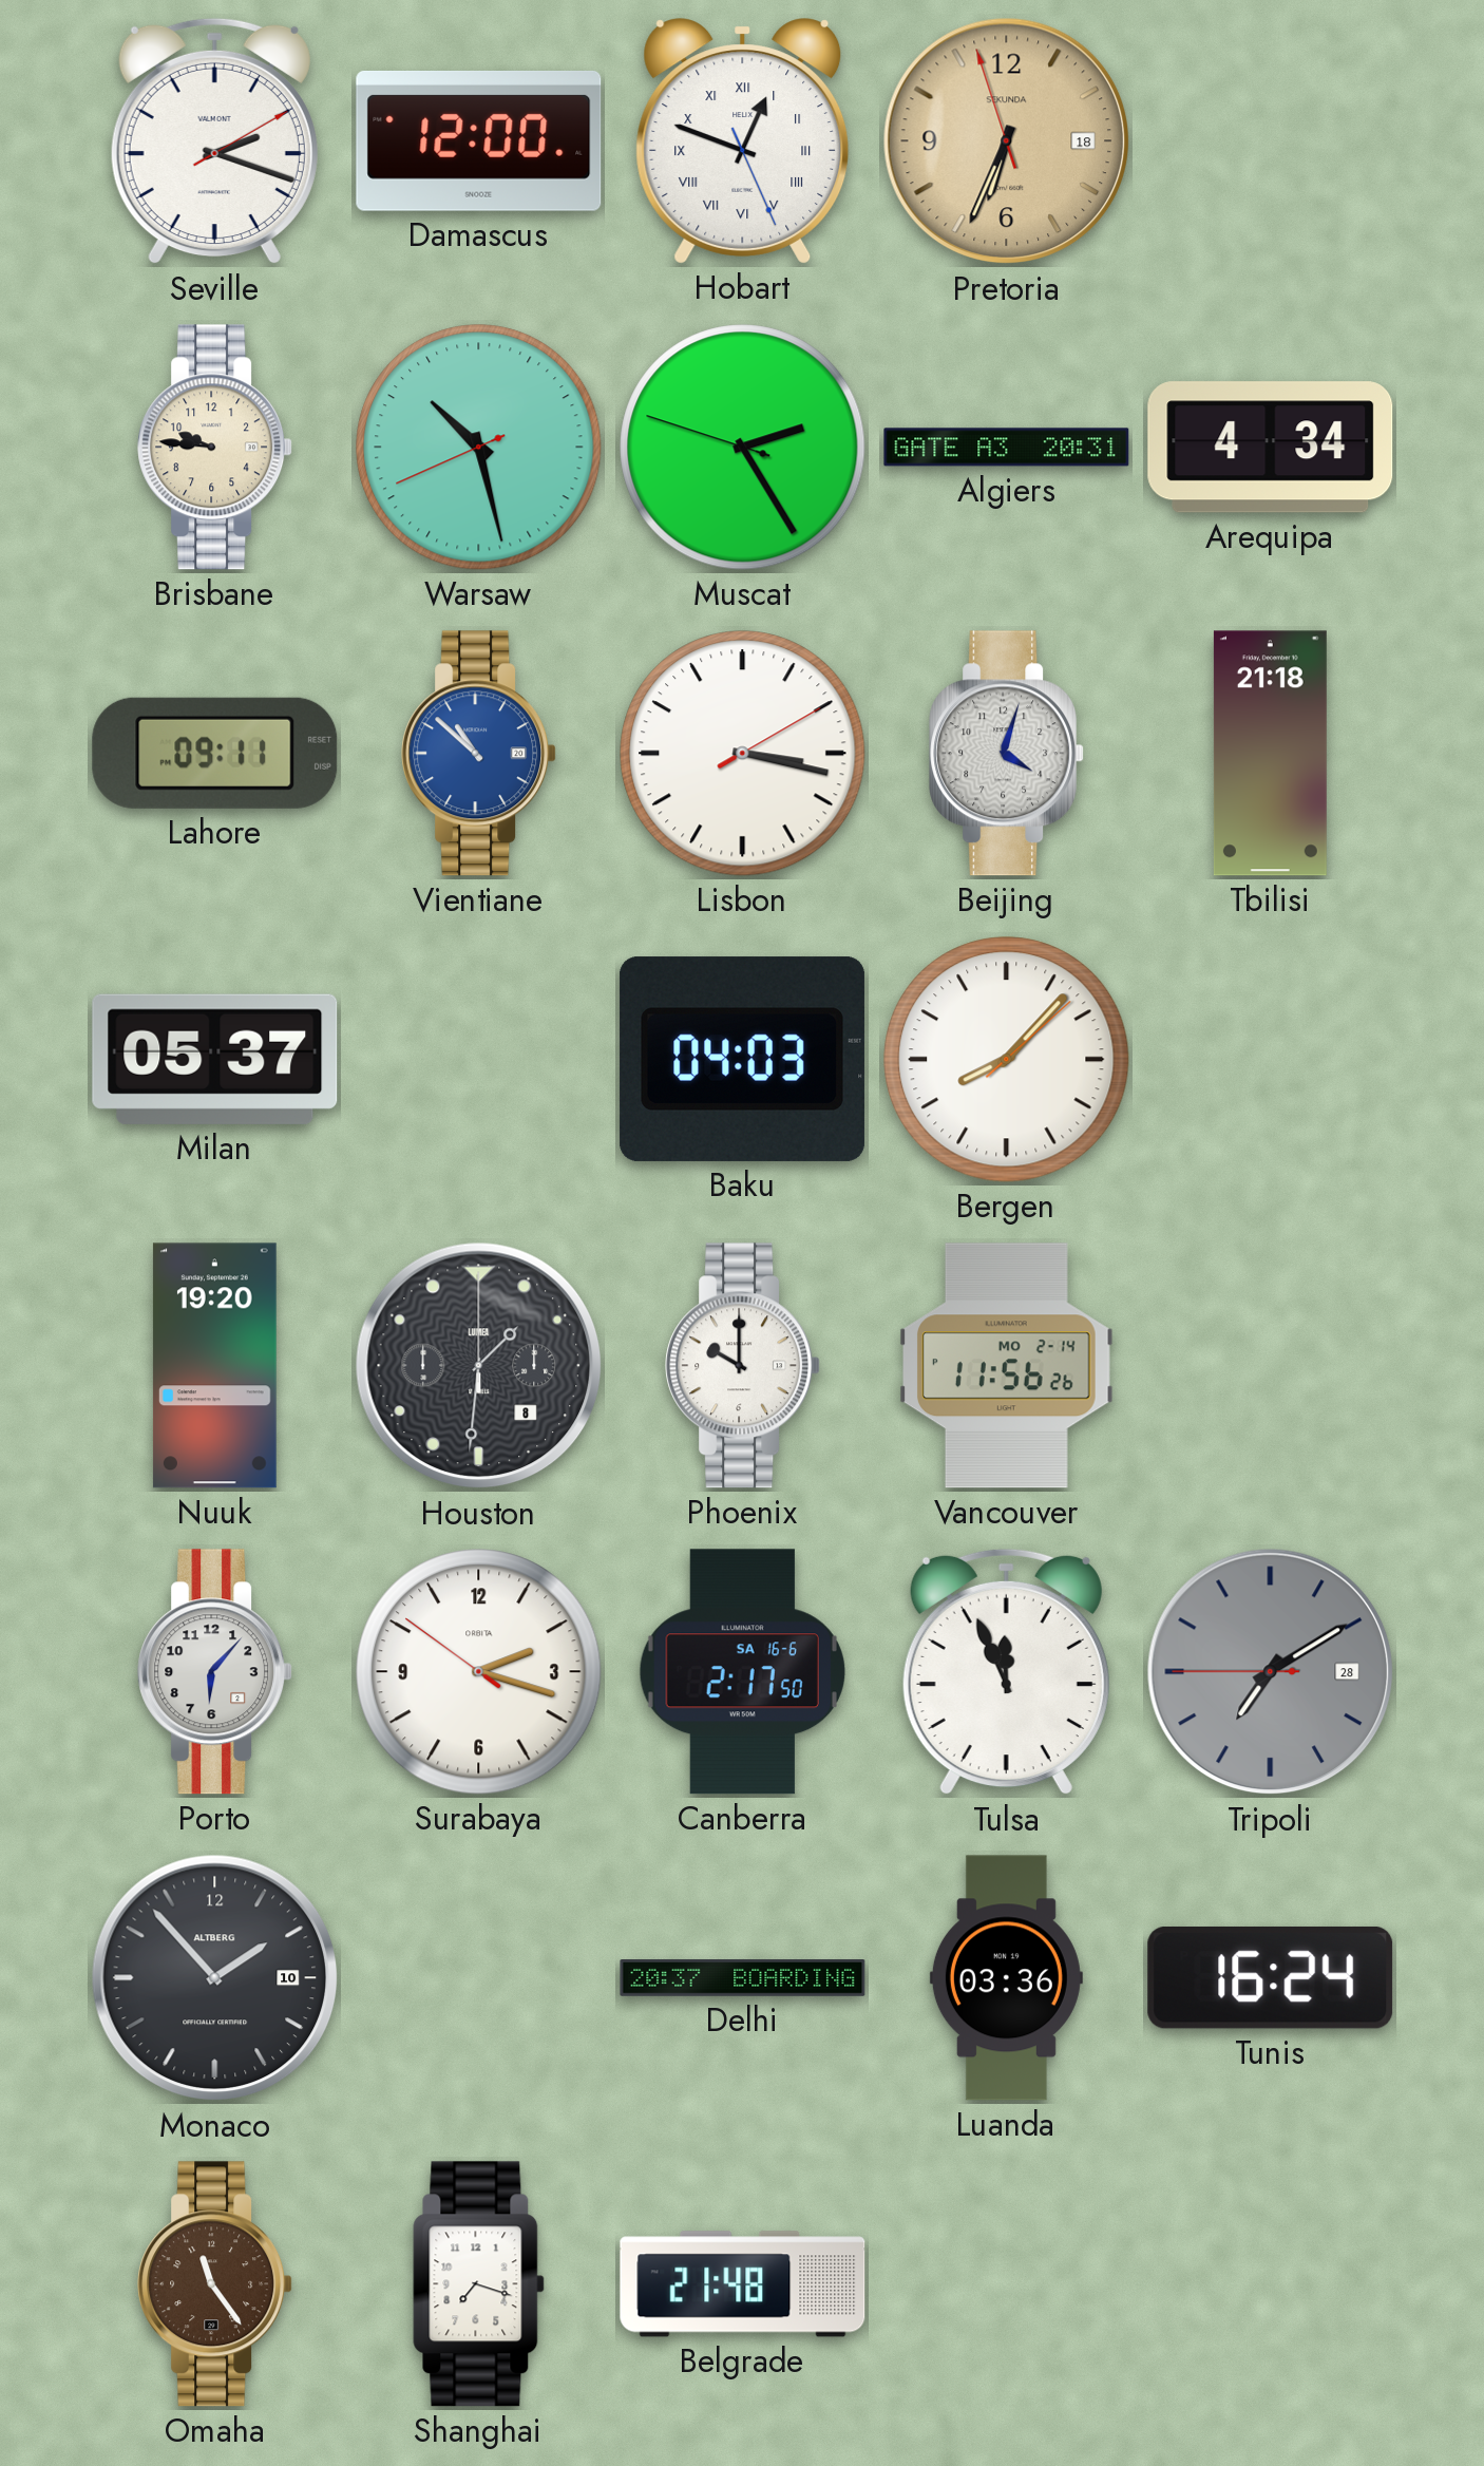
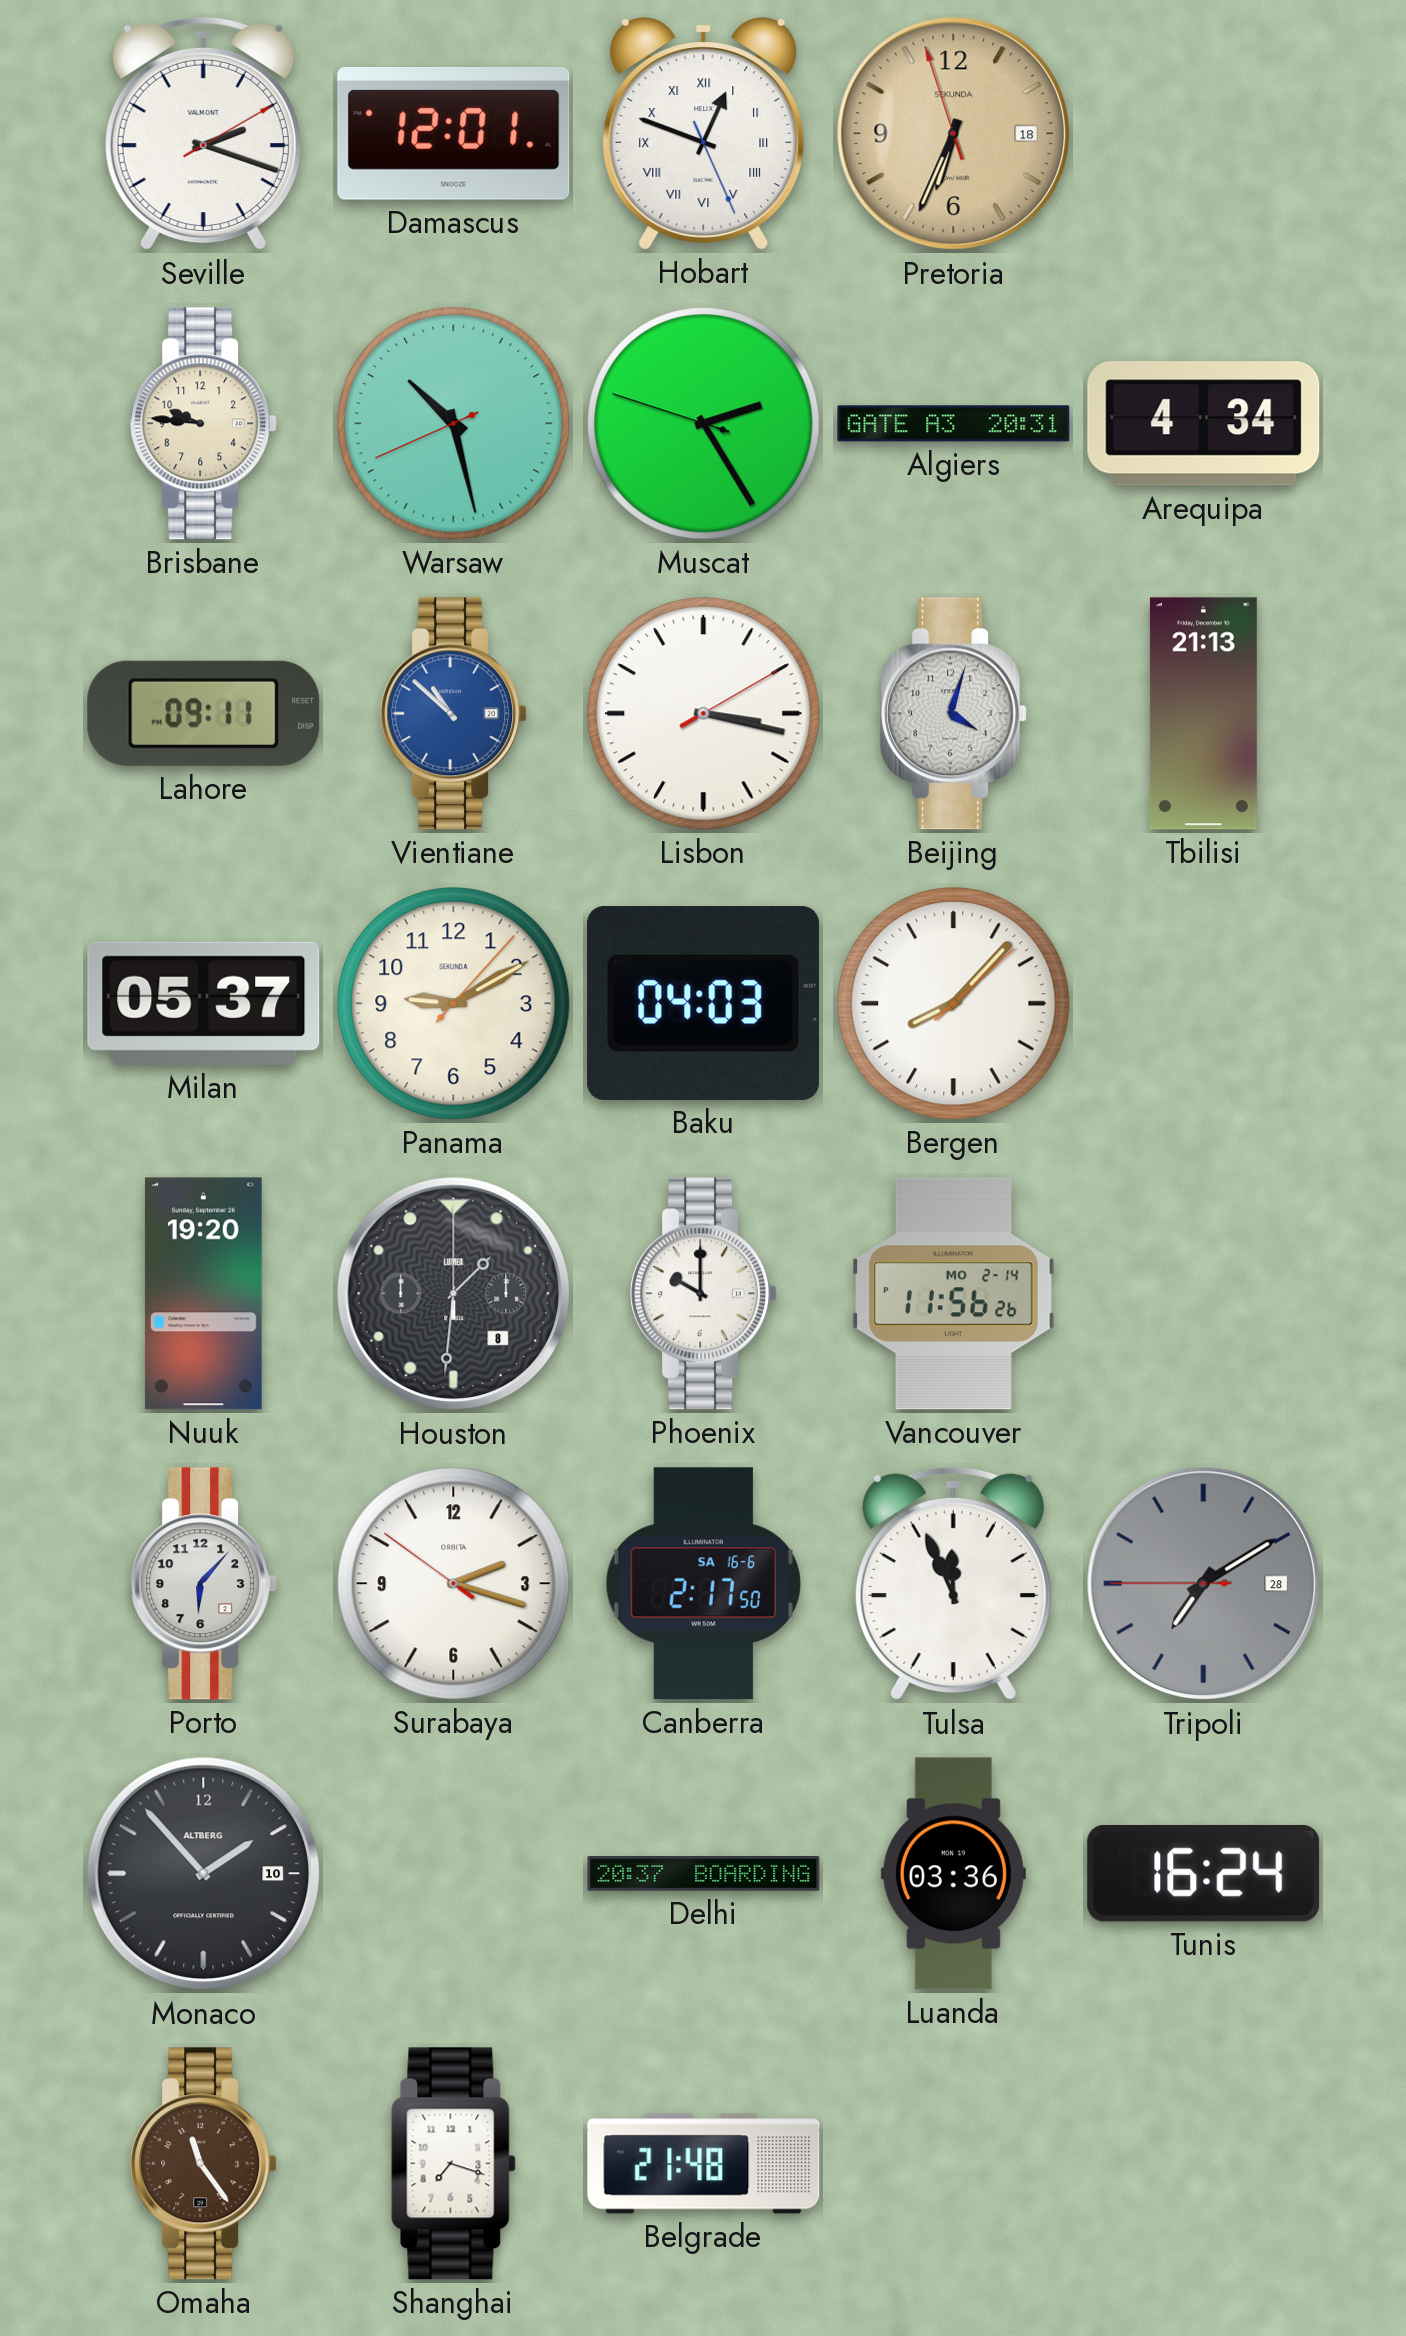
Damascus: 12:00 -> 12:01 (454, 133)
Tbilisi: 21:18 -> 21:13 (1203, 714)
Panama: none -> 9:10 (454, 1004)
